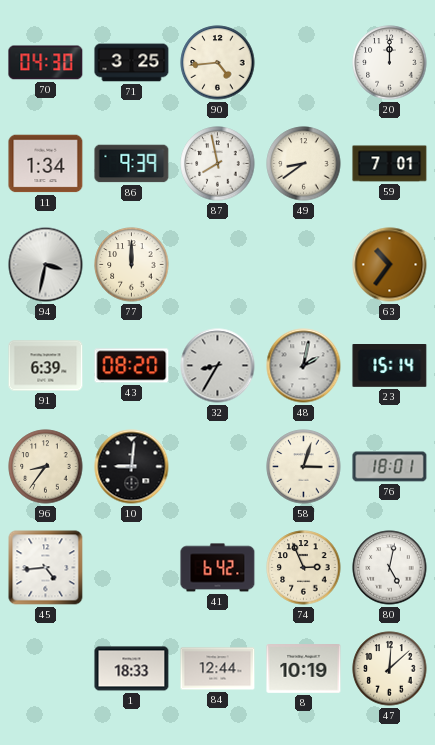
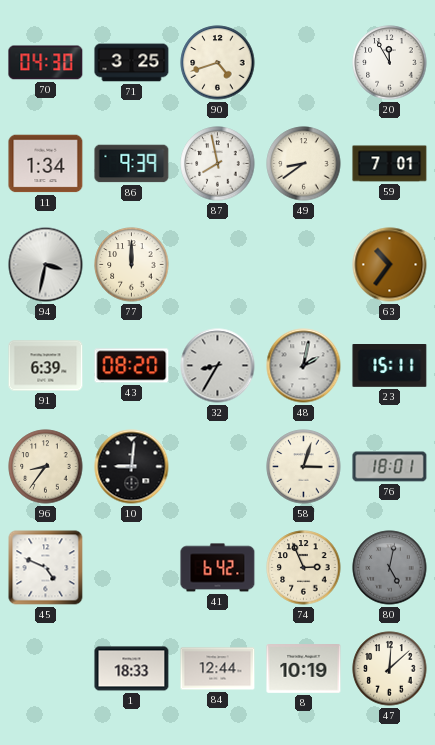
90: 4:44 -> 4:42 (218, 63)
20: 12:00 -> 11:55 (390, 63)
23: 15:14 -> 15:11 (390, 366)
45: 4:44 -> 4:49 (46, 568)
80 dial: white -> grey (390, 568)
